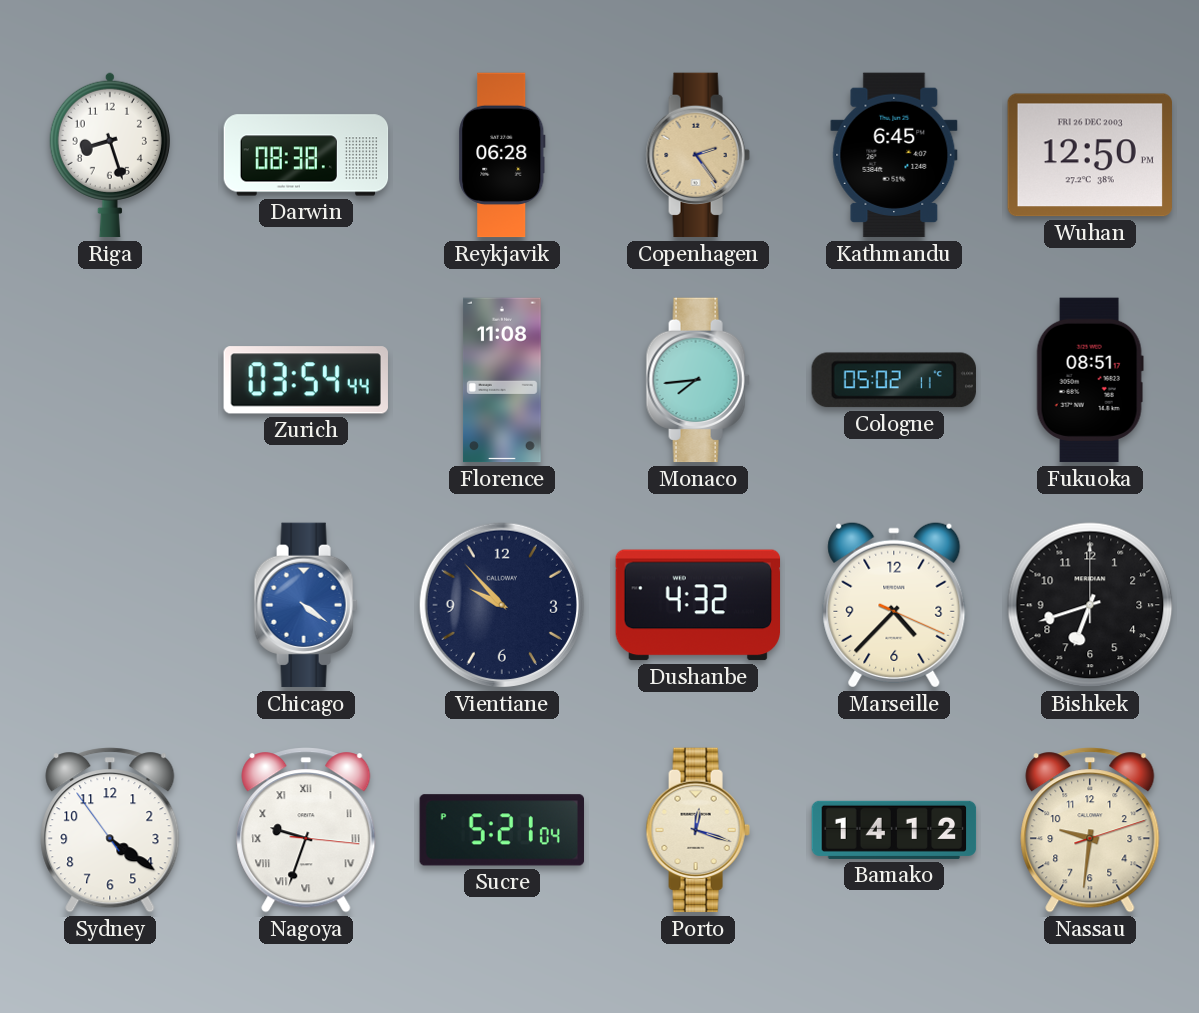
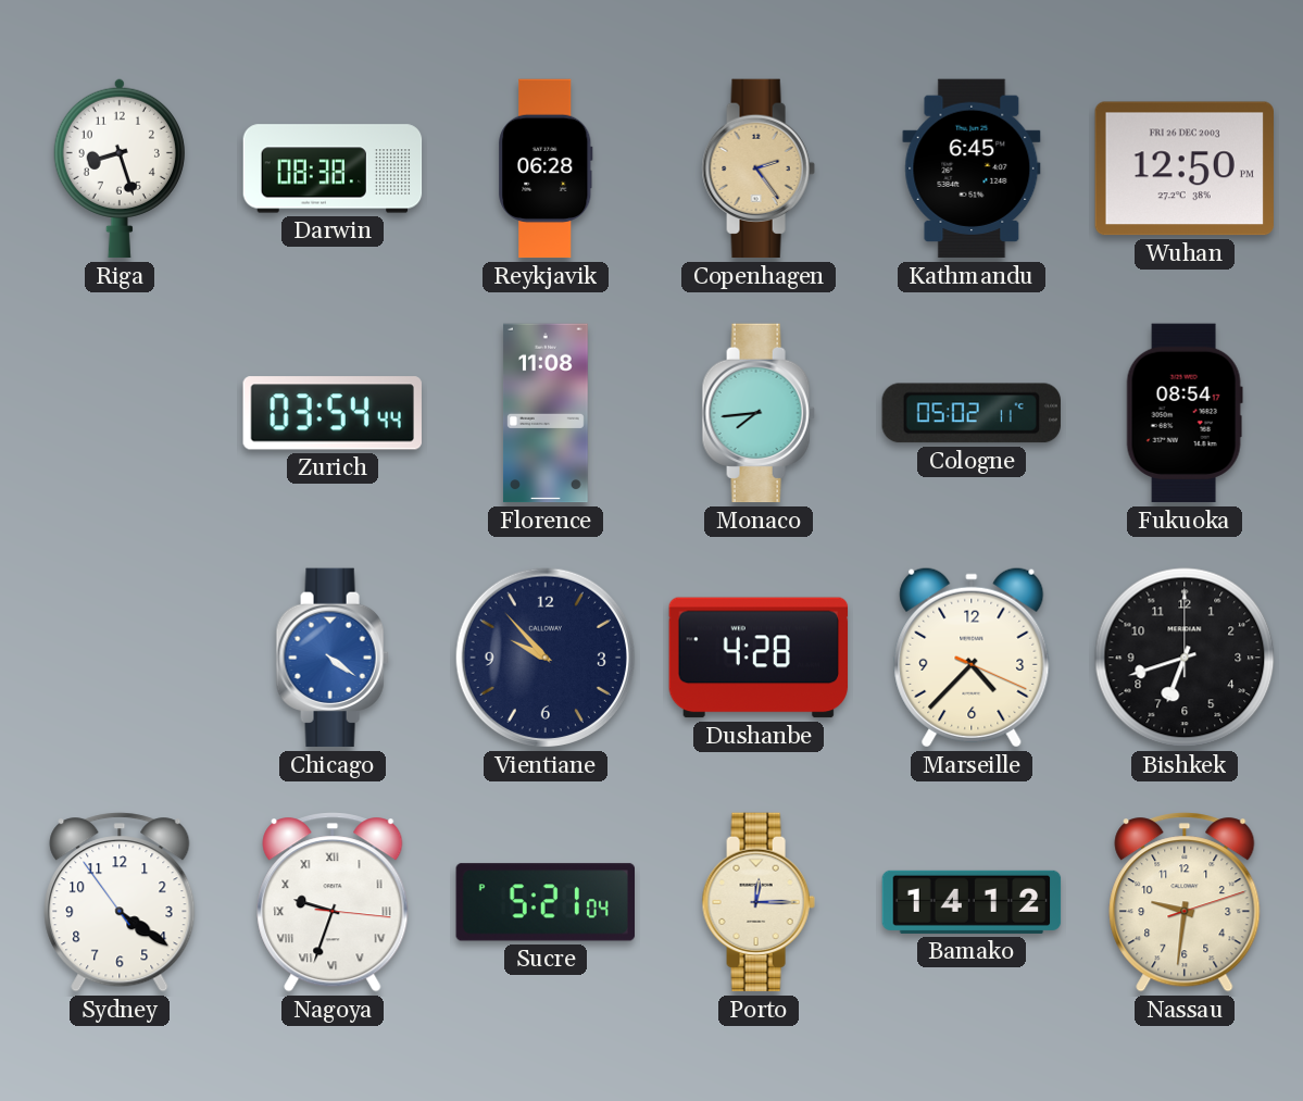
Fukuoka: 08:51 -> 08:54 (1185, 413)
Dushanbe: 4:32 -> 4:28 (759, 658)
Porto: 12:18 -> 12:15 (759, 902)
